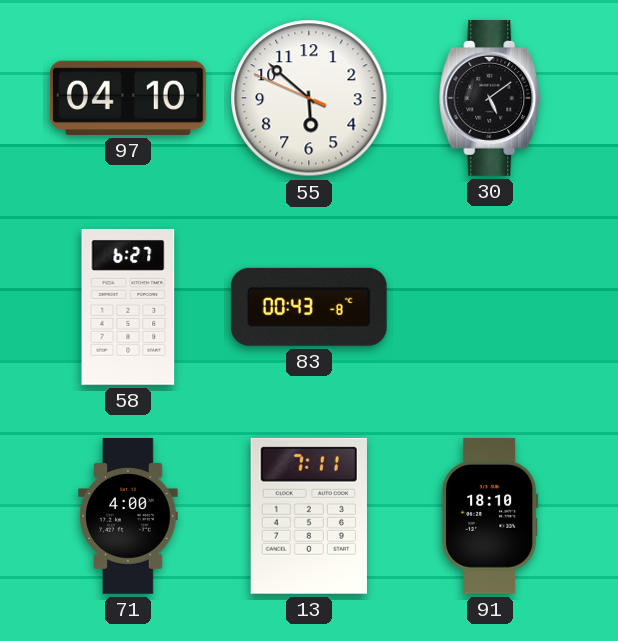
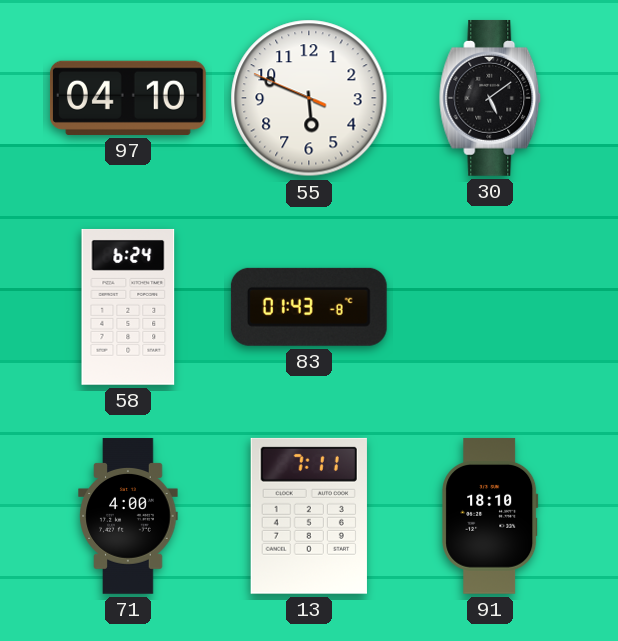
55: 5:51 -> 5:48 (309, 98)
58: 6:27 -> 6:24 (128, 307)
83: 00:43 -> 01:43 (309, 307)
